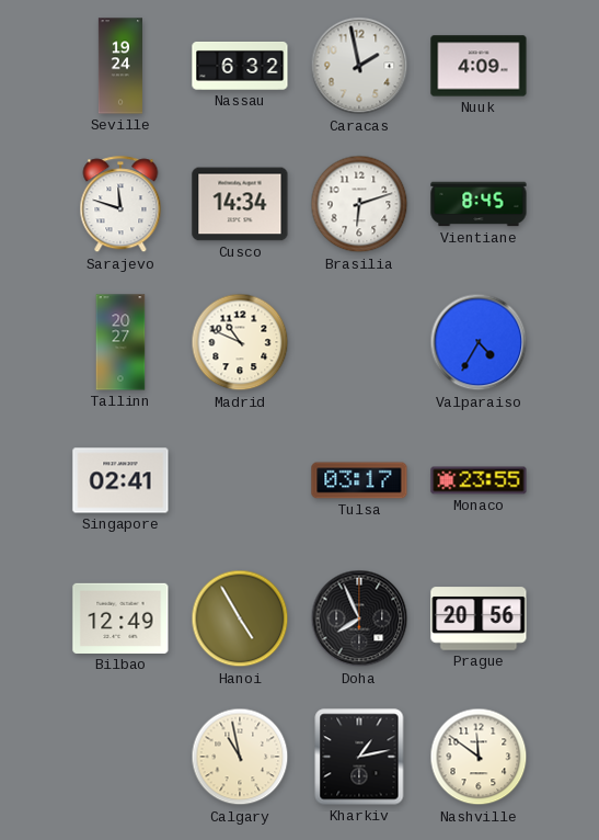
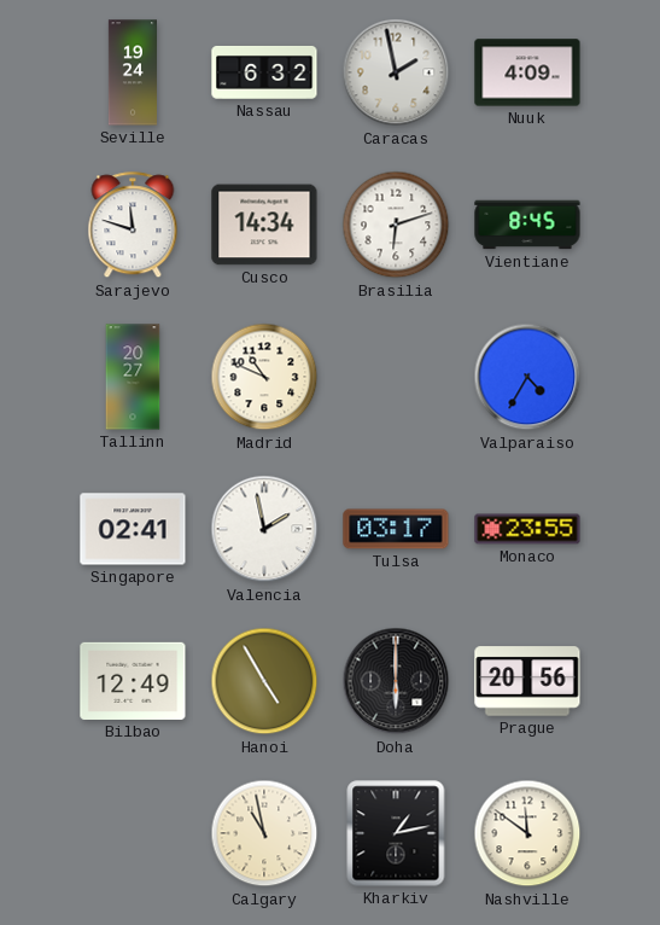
Valencia: none -> 1:58 (264, 529)
Doha: 7:56 -> 6:00 (396, 681)
